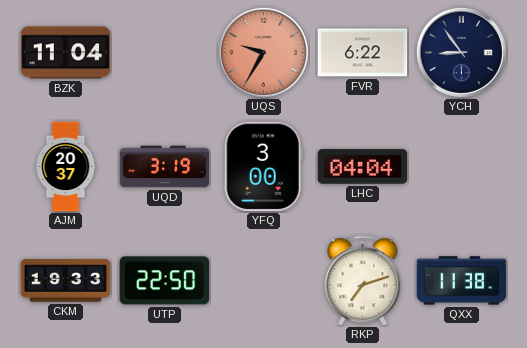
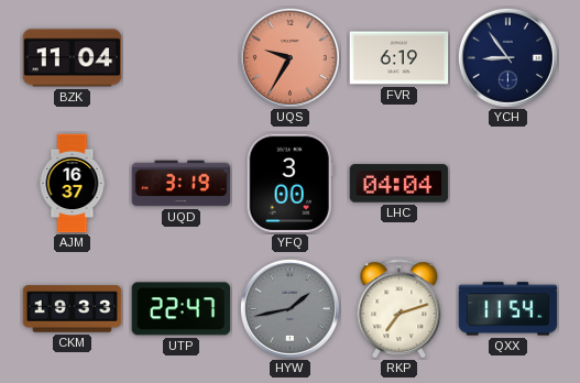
FVR: 6:22 -> 6:19 (400, 58)
AJM: 20:37 -> 16:37 (73, 184)
UTP: 22:50 -> 22:47 (182, 309)
HYW: none -> 1:43 (289, 308)
QXX: 11:38 -> 11:54 (508, 309)
